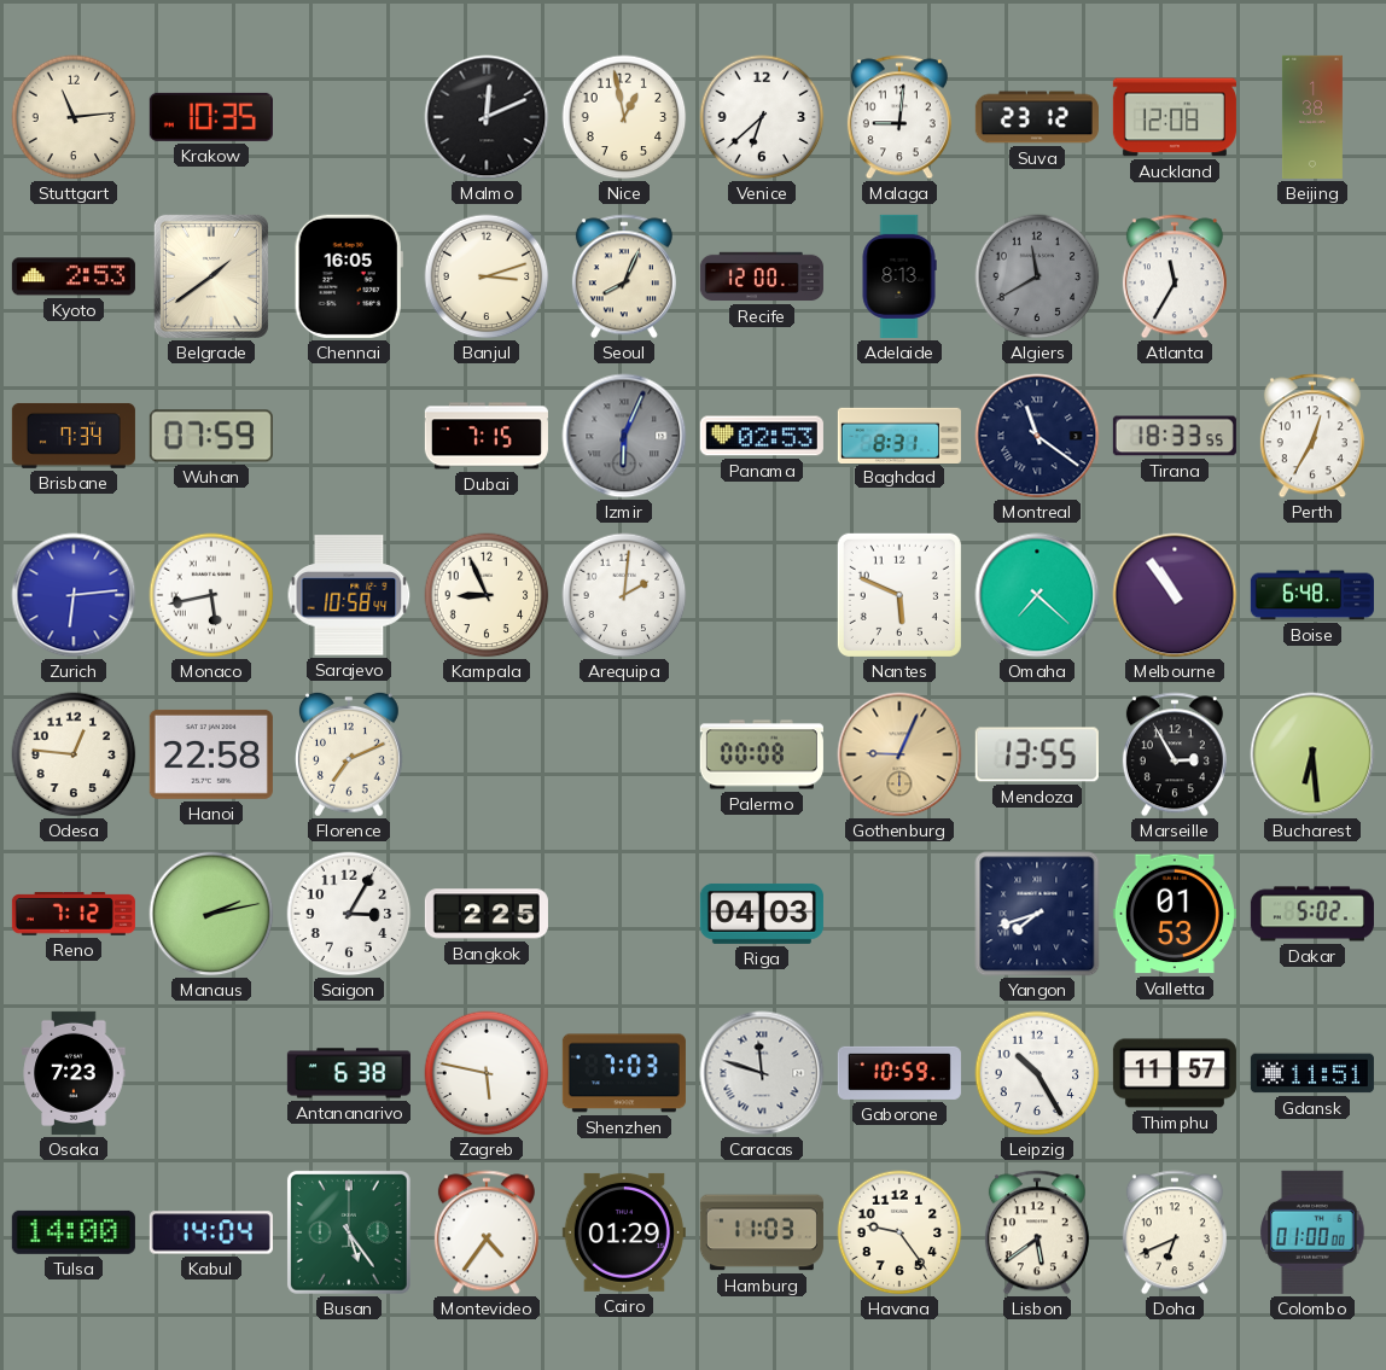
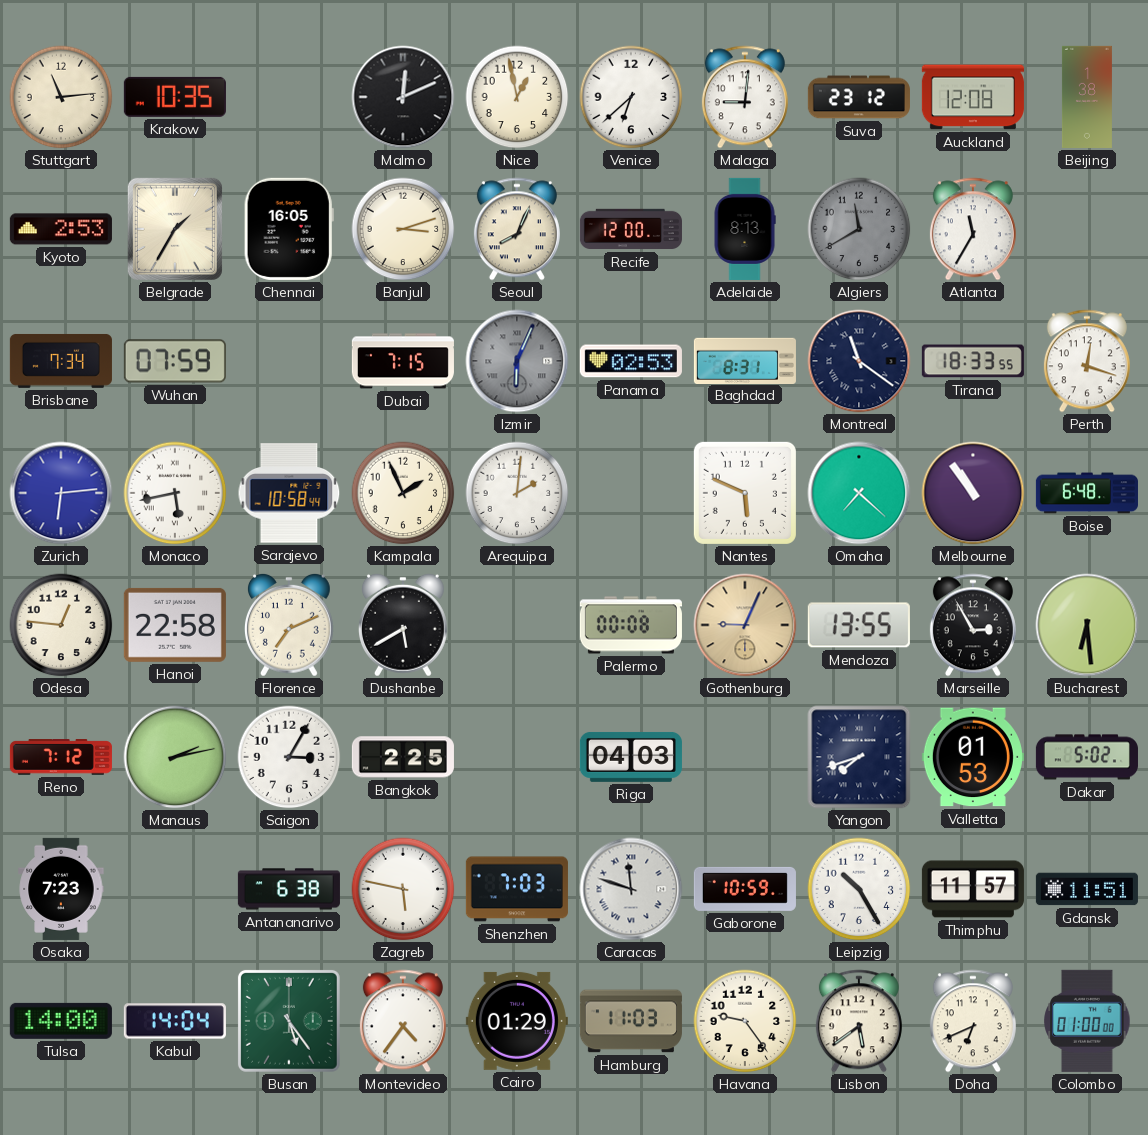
Belgrade: 1:39 -> 1:35 (175, 229)
Perth: 12:35 -> 12:18 (1087, 361)
Kampala: 8:56 -> 1:56 (403, 493)
Dushanbe: none -> 5:40 (403, 625)
